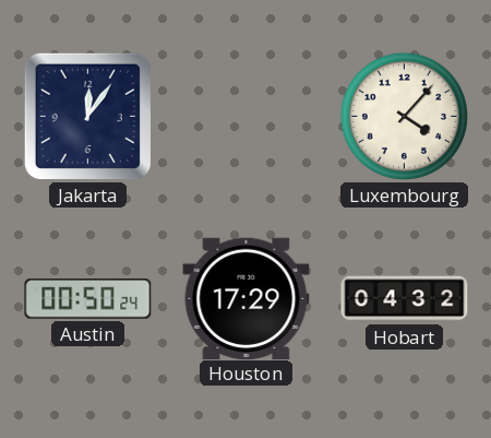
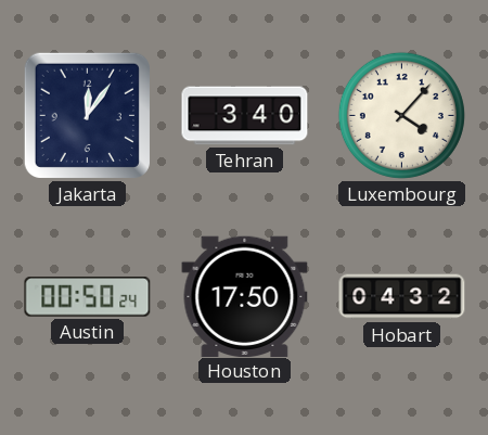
Tehran: none -> 3:40 (245, 116)
Houston: 17:29 -> 17:50 (245, 296)
